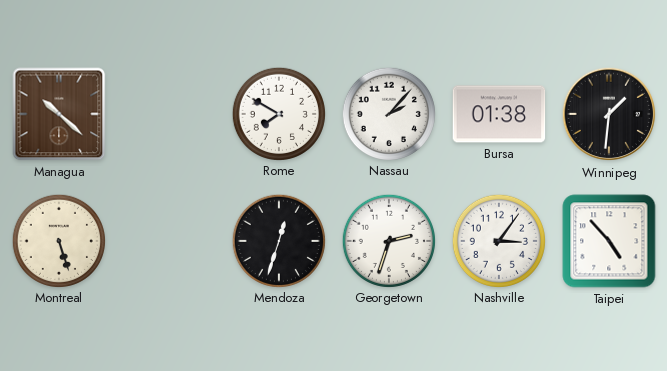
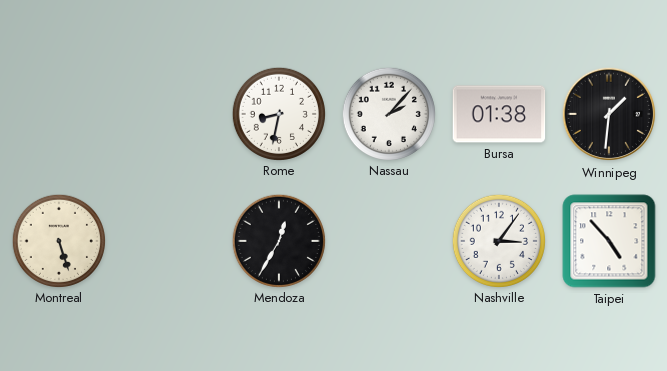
Managua: 10:22 -> none (59, 114)
Rome: 7:50 -> 8:32 (278, 113)
Mendoza: 12:33 -> 12:35 (278, 240)
Georgetown: 2:33 -> none (388, 240)
